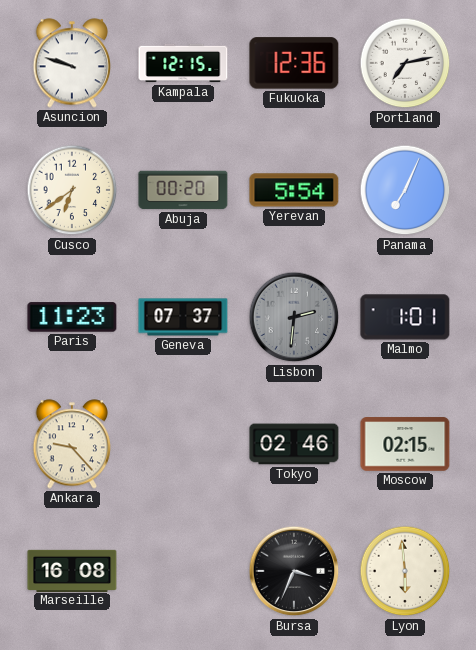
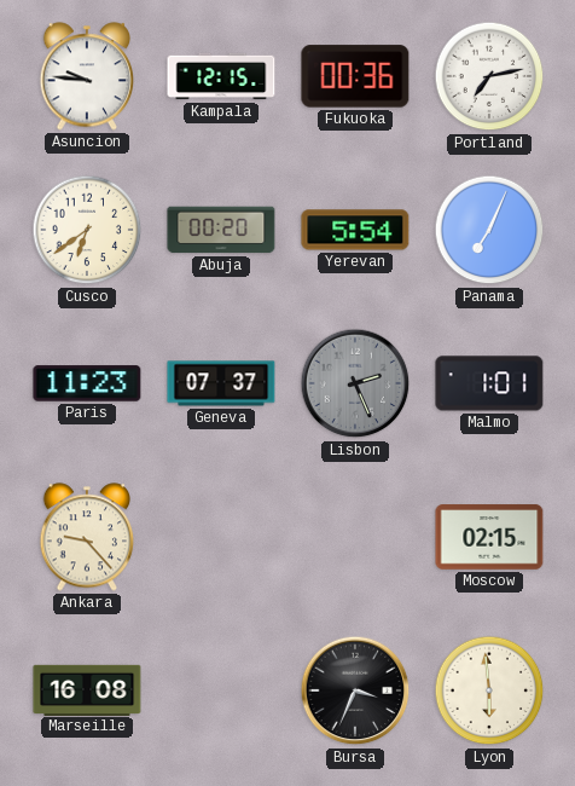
Asuncion: 9:48 -> 9:46 (87, 76)
Fukuoka: 12:36 -> 00:36 (355, 76)
Lisbon: 2:31 -> 2:26 (355, 383)
Tokyo: 02:46 -> none (294, 444)
